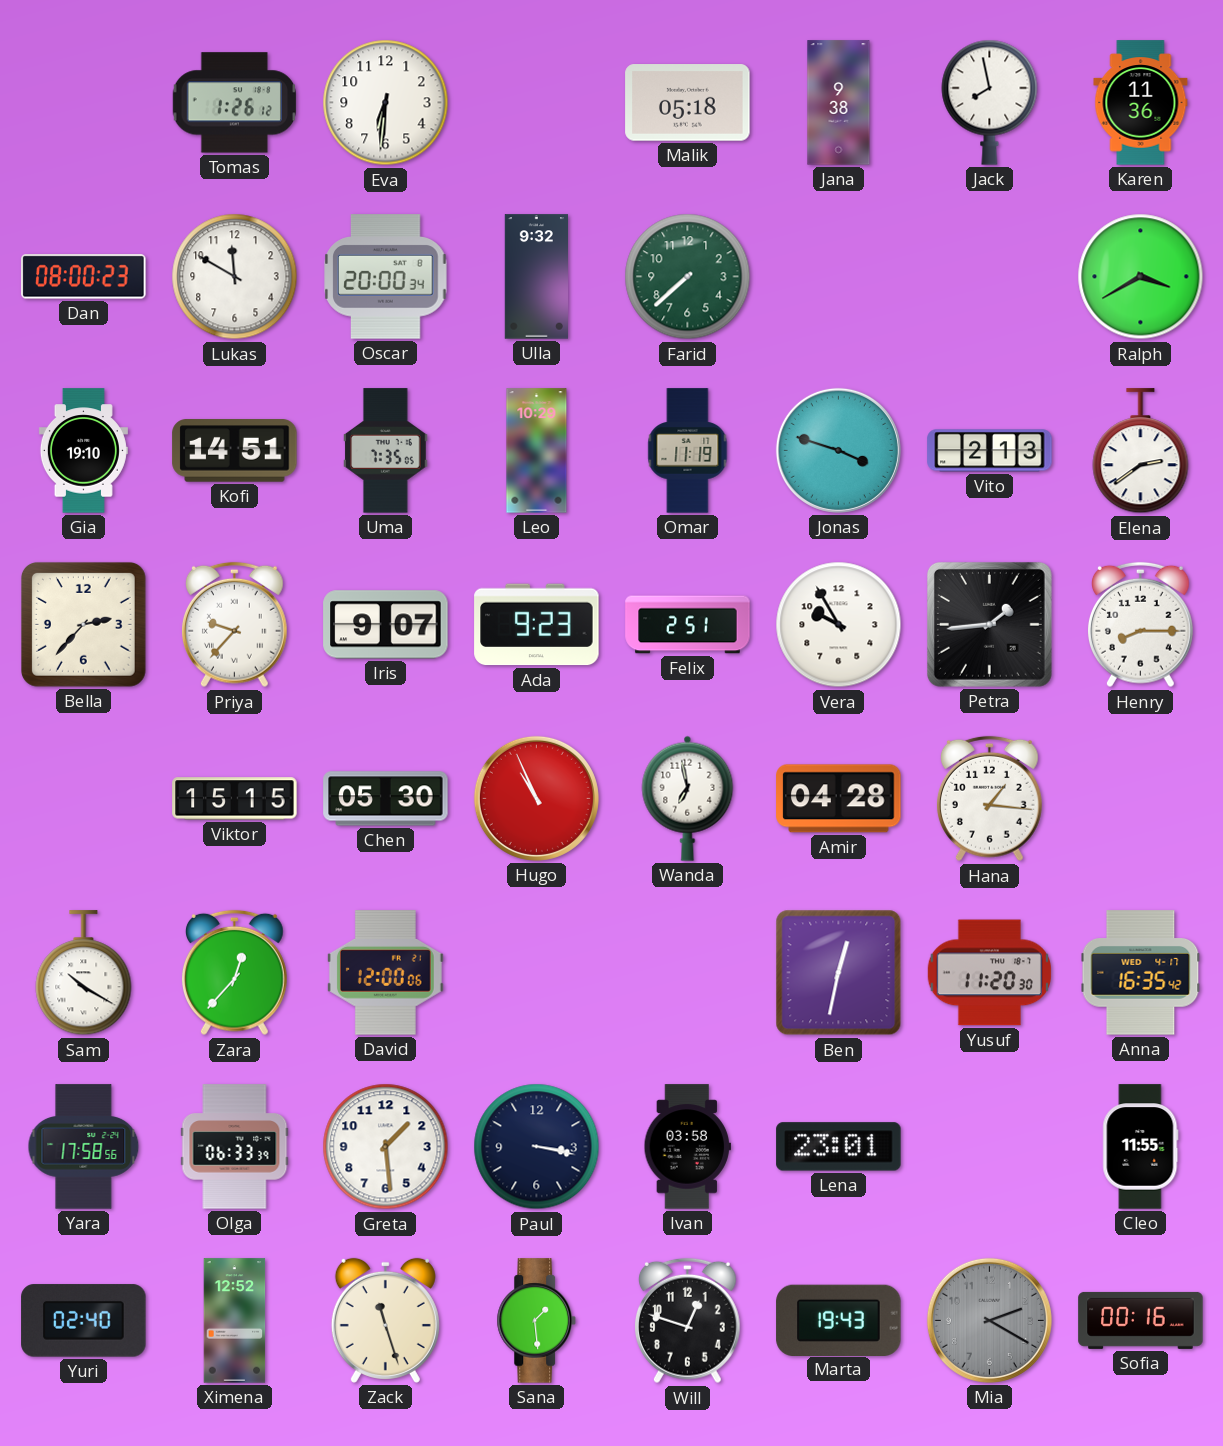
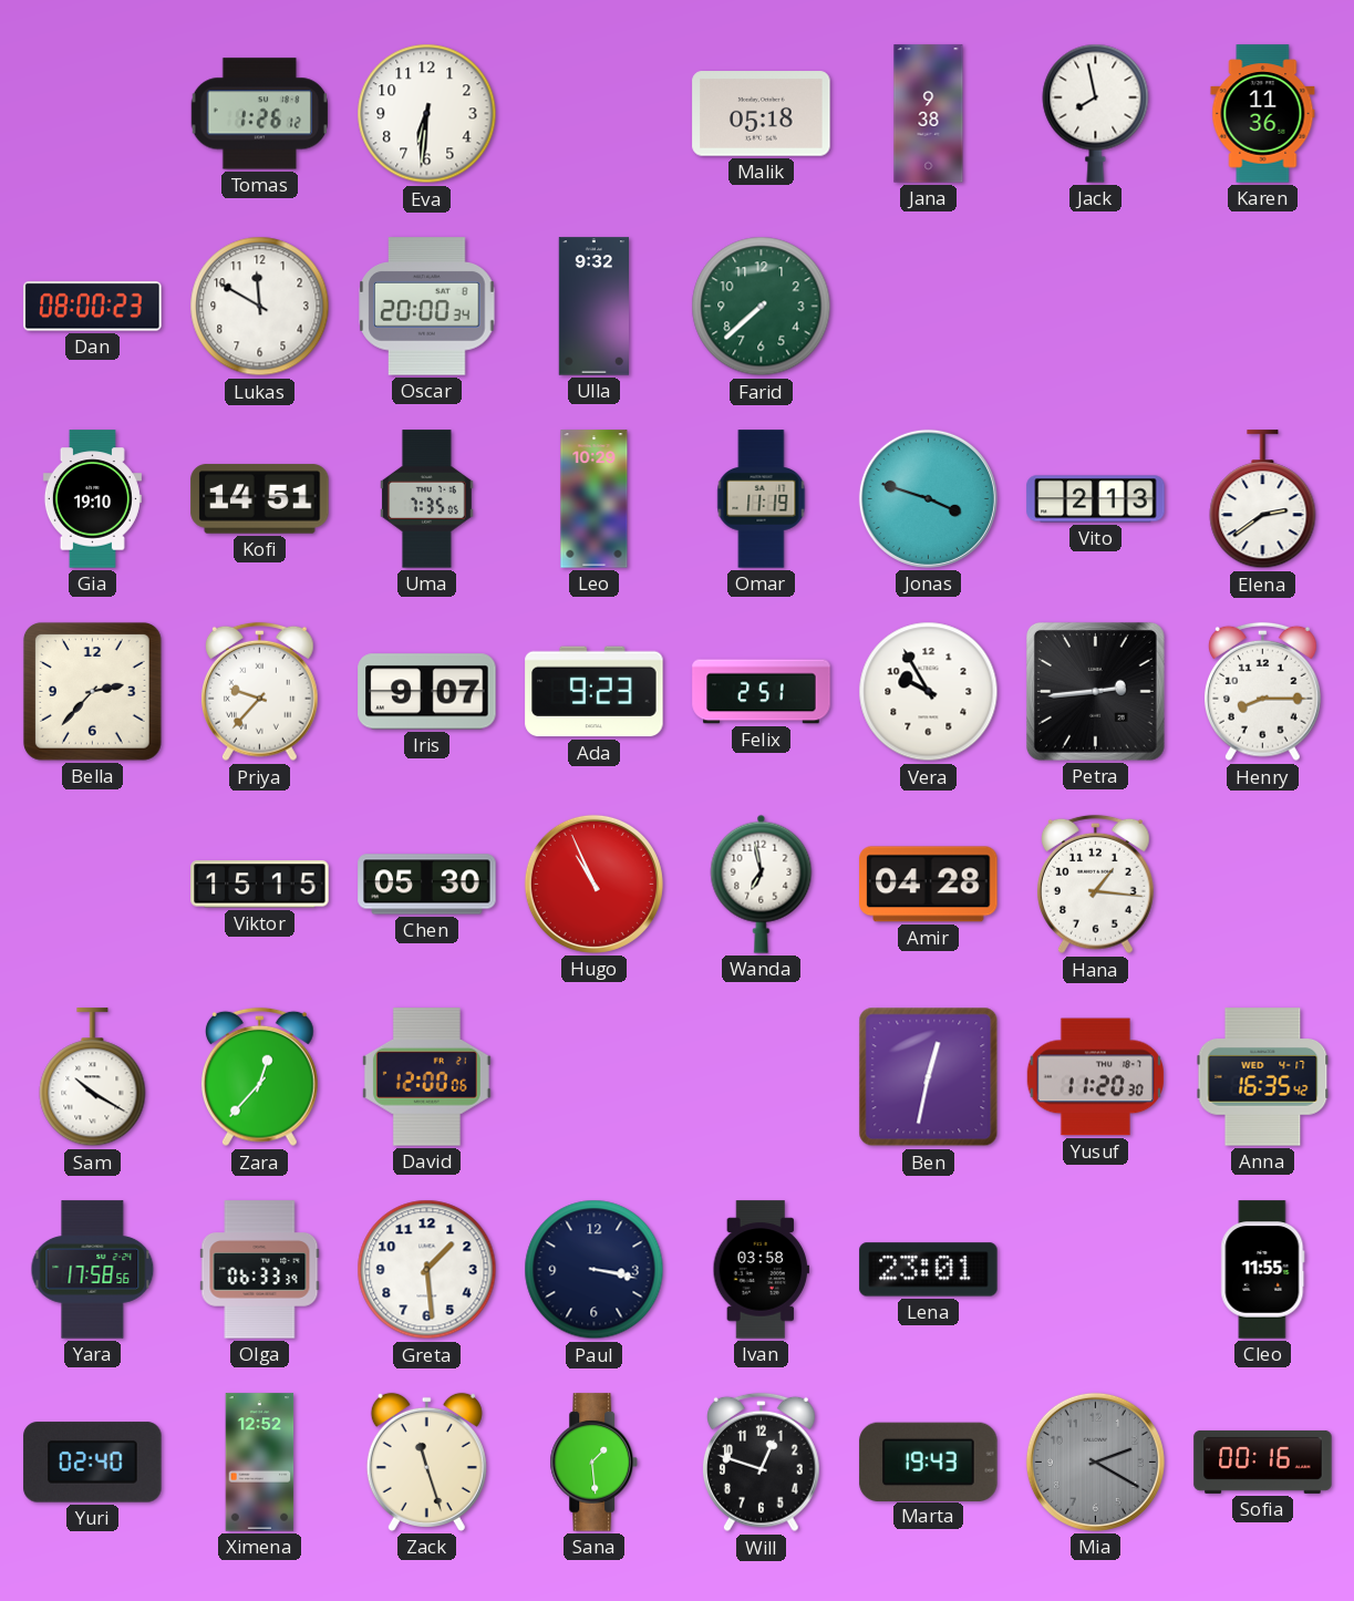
Ralph: 3:40 -> none (1141, 277)
Petra: 1:44 -> 2:44 (1095, 691)
